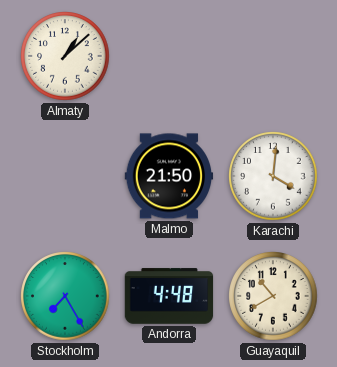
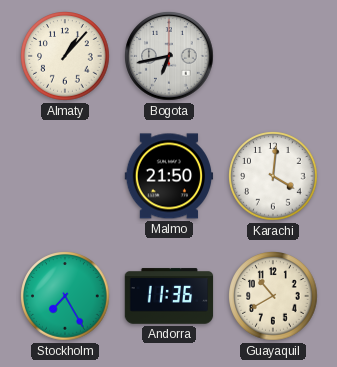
Almaty: 1:08 -> 1:07 (65, 56)
Bogota: none -> 6:43 (169, 56)
Andorra: 4:48 -> 11:36 (169, 296)
